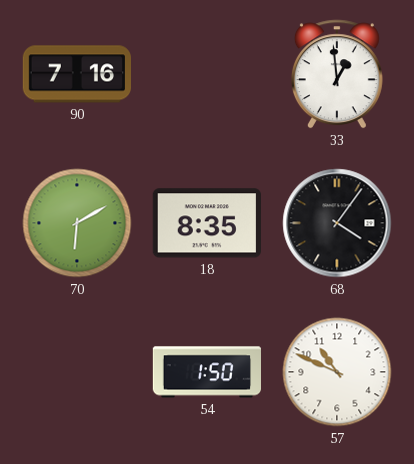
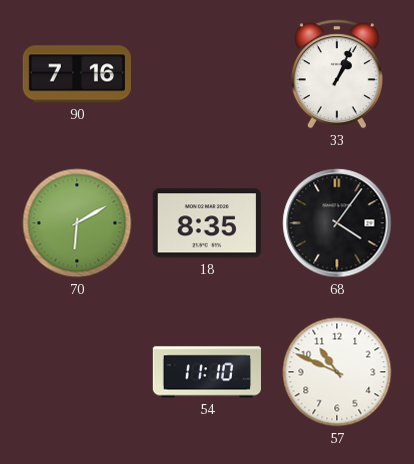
33: 12:59 -> 1:04 (337, 74)
54: 1:50 -> 11:10 (206, 372)
